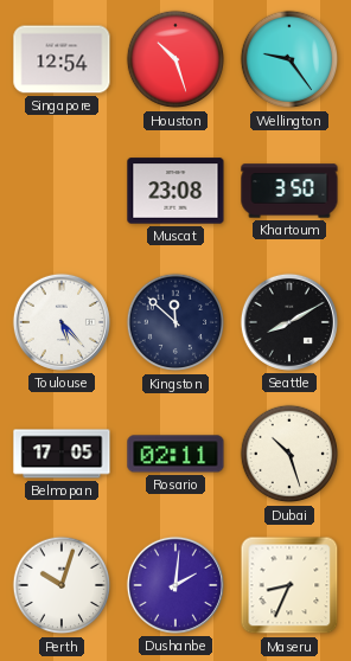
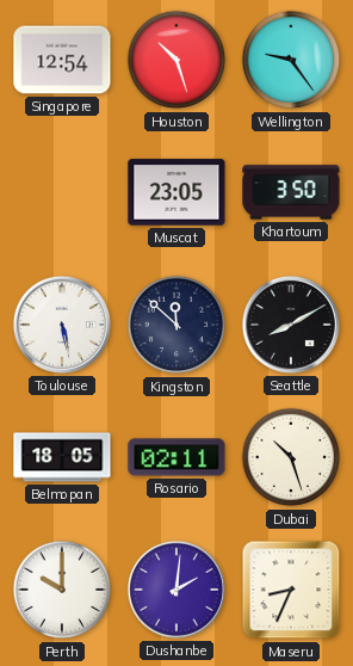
Muscat: 23:08 -> 23:05 (176, 192)
Toulouse: 5:23 -> 5:28 (62, 325)
Belmopan: 17:05 -> 18:05 (62, 457)
Perth: 10:03 -> 10:00 (62, 590)
